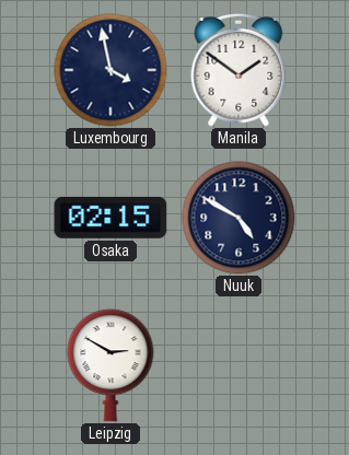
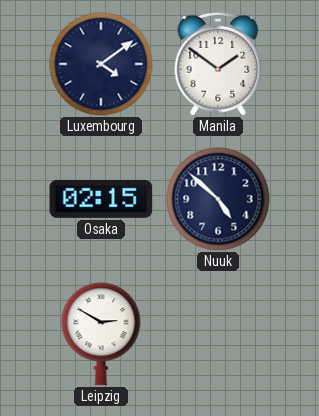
Luxembourg: 3:58 -> 4:09 (101, 64)
Nuuk: 4:50 -> 4:52 (218, 199)
